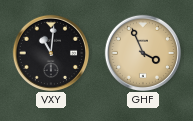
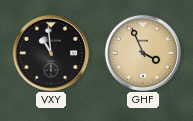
VXY: 11:01 -> 10:59 (50, 52)
